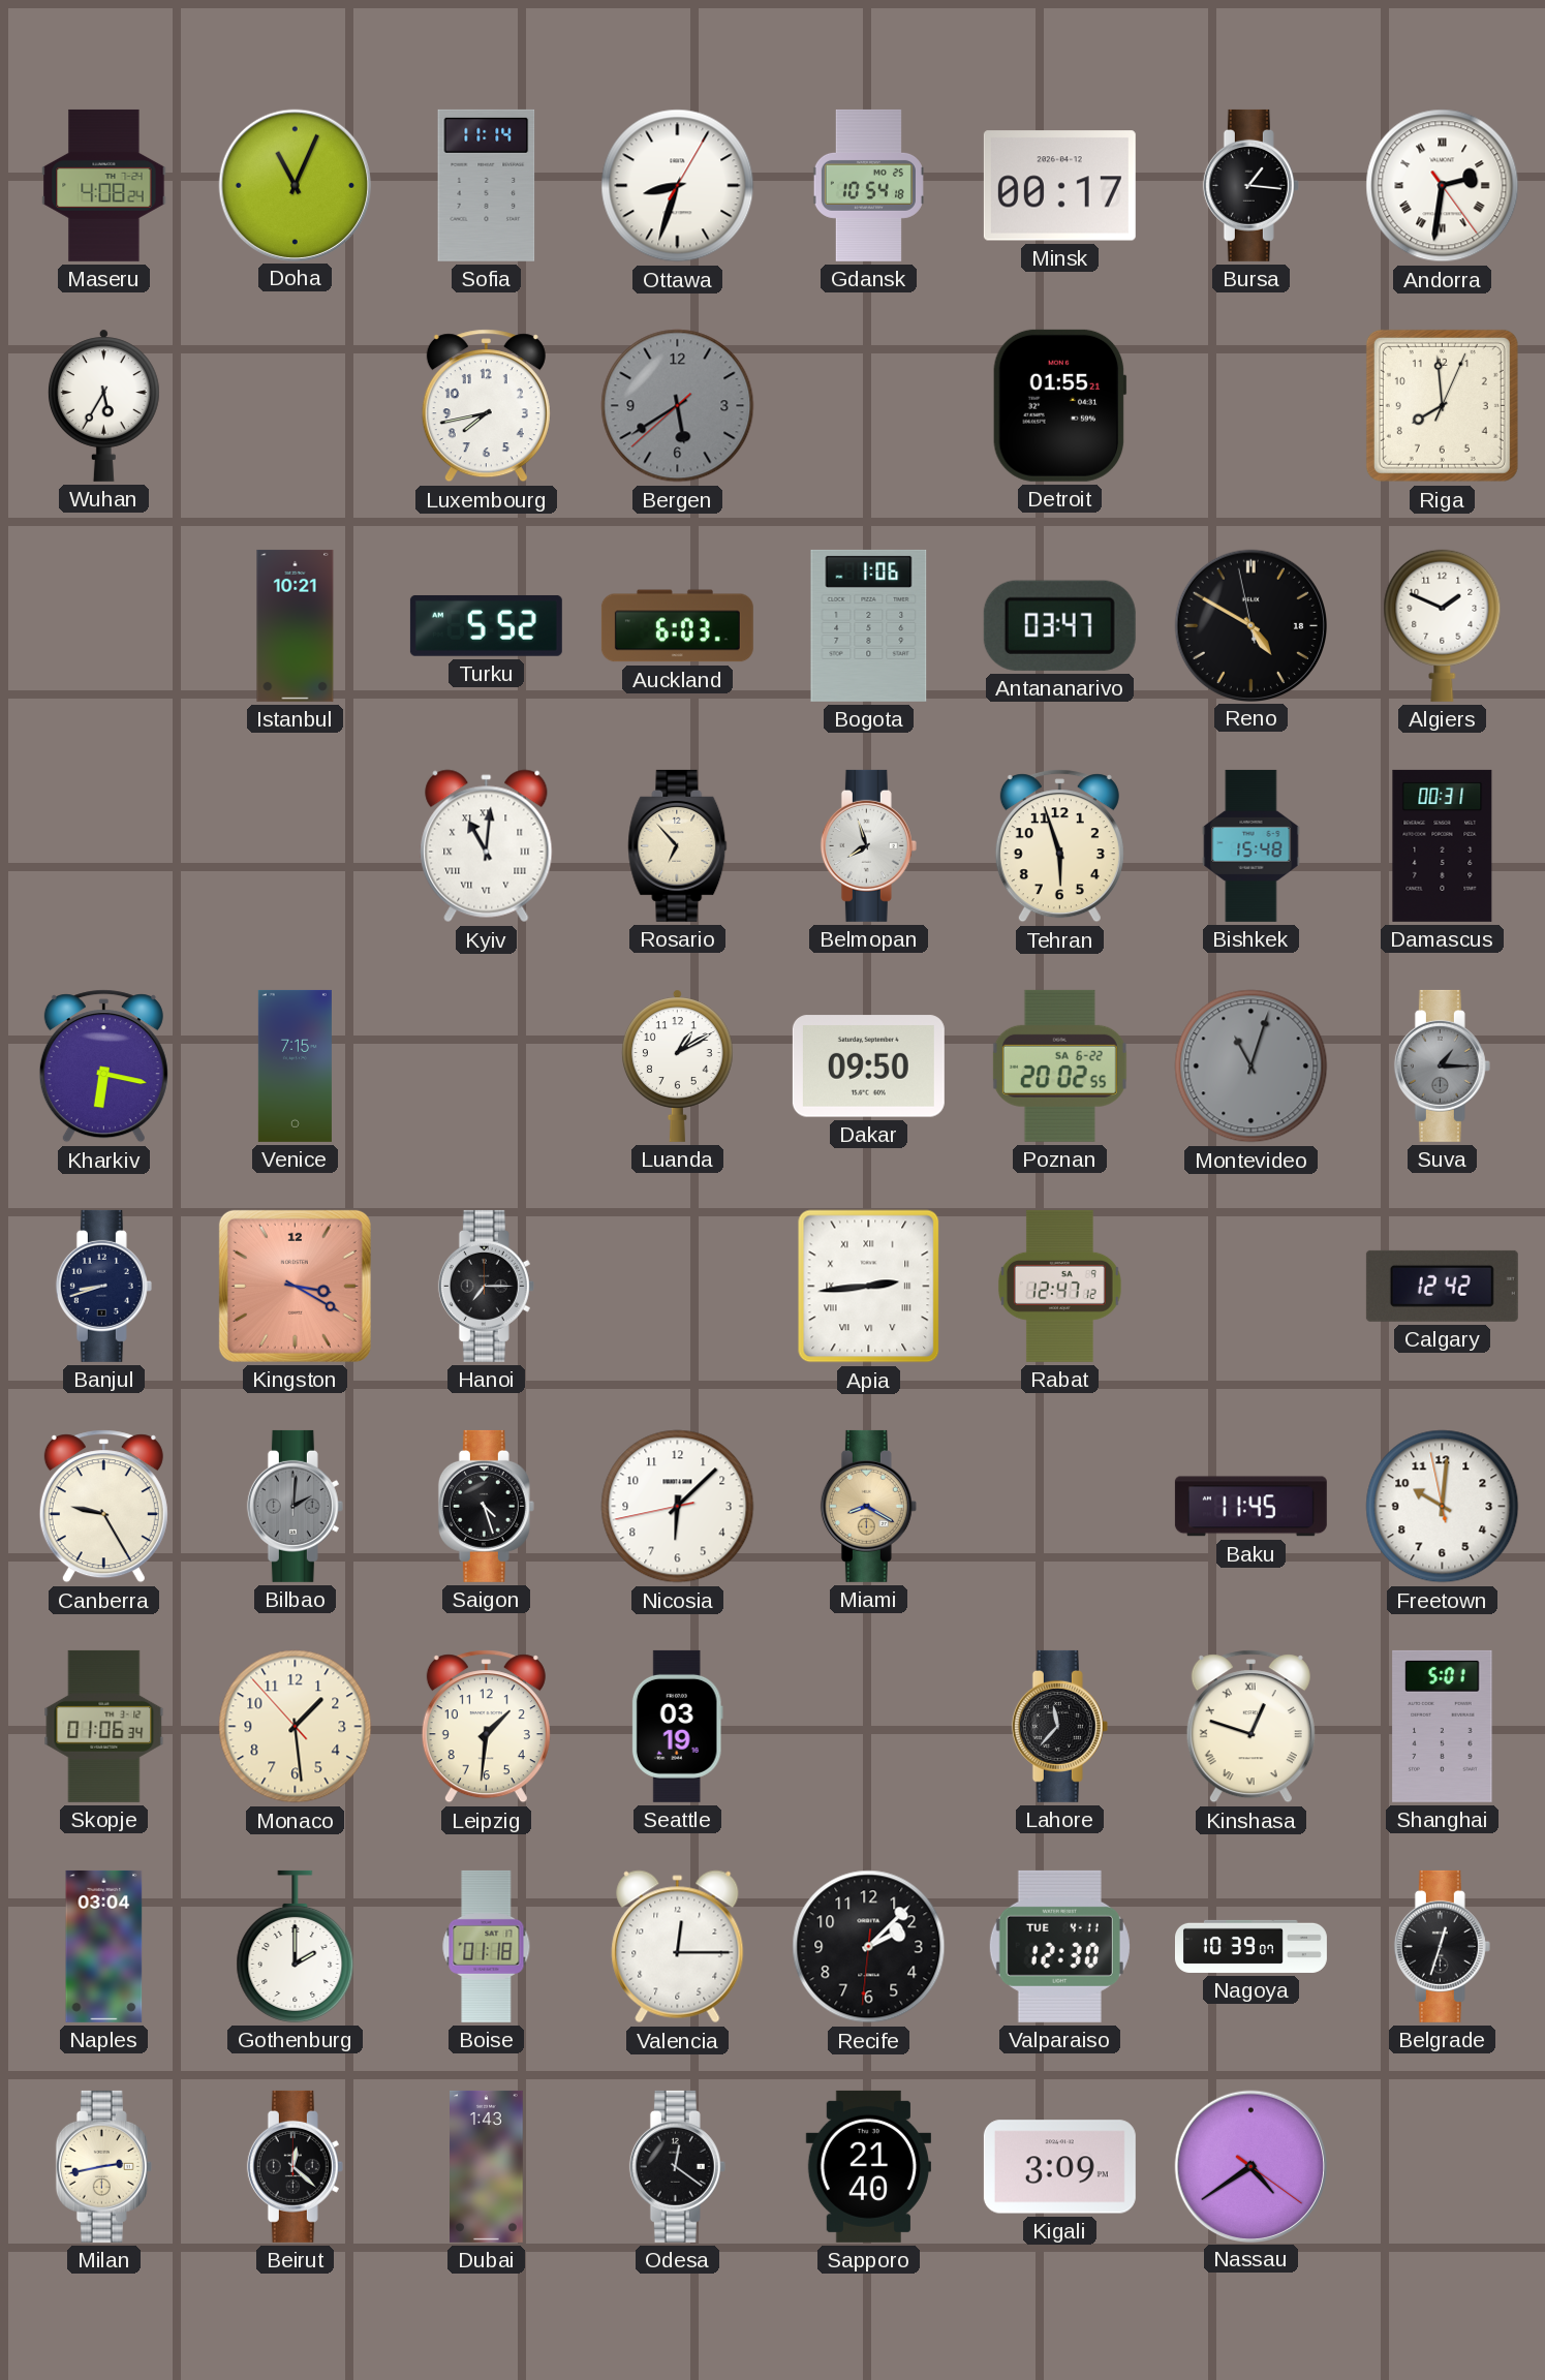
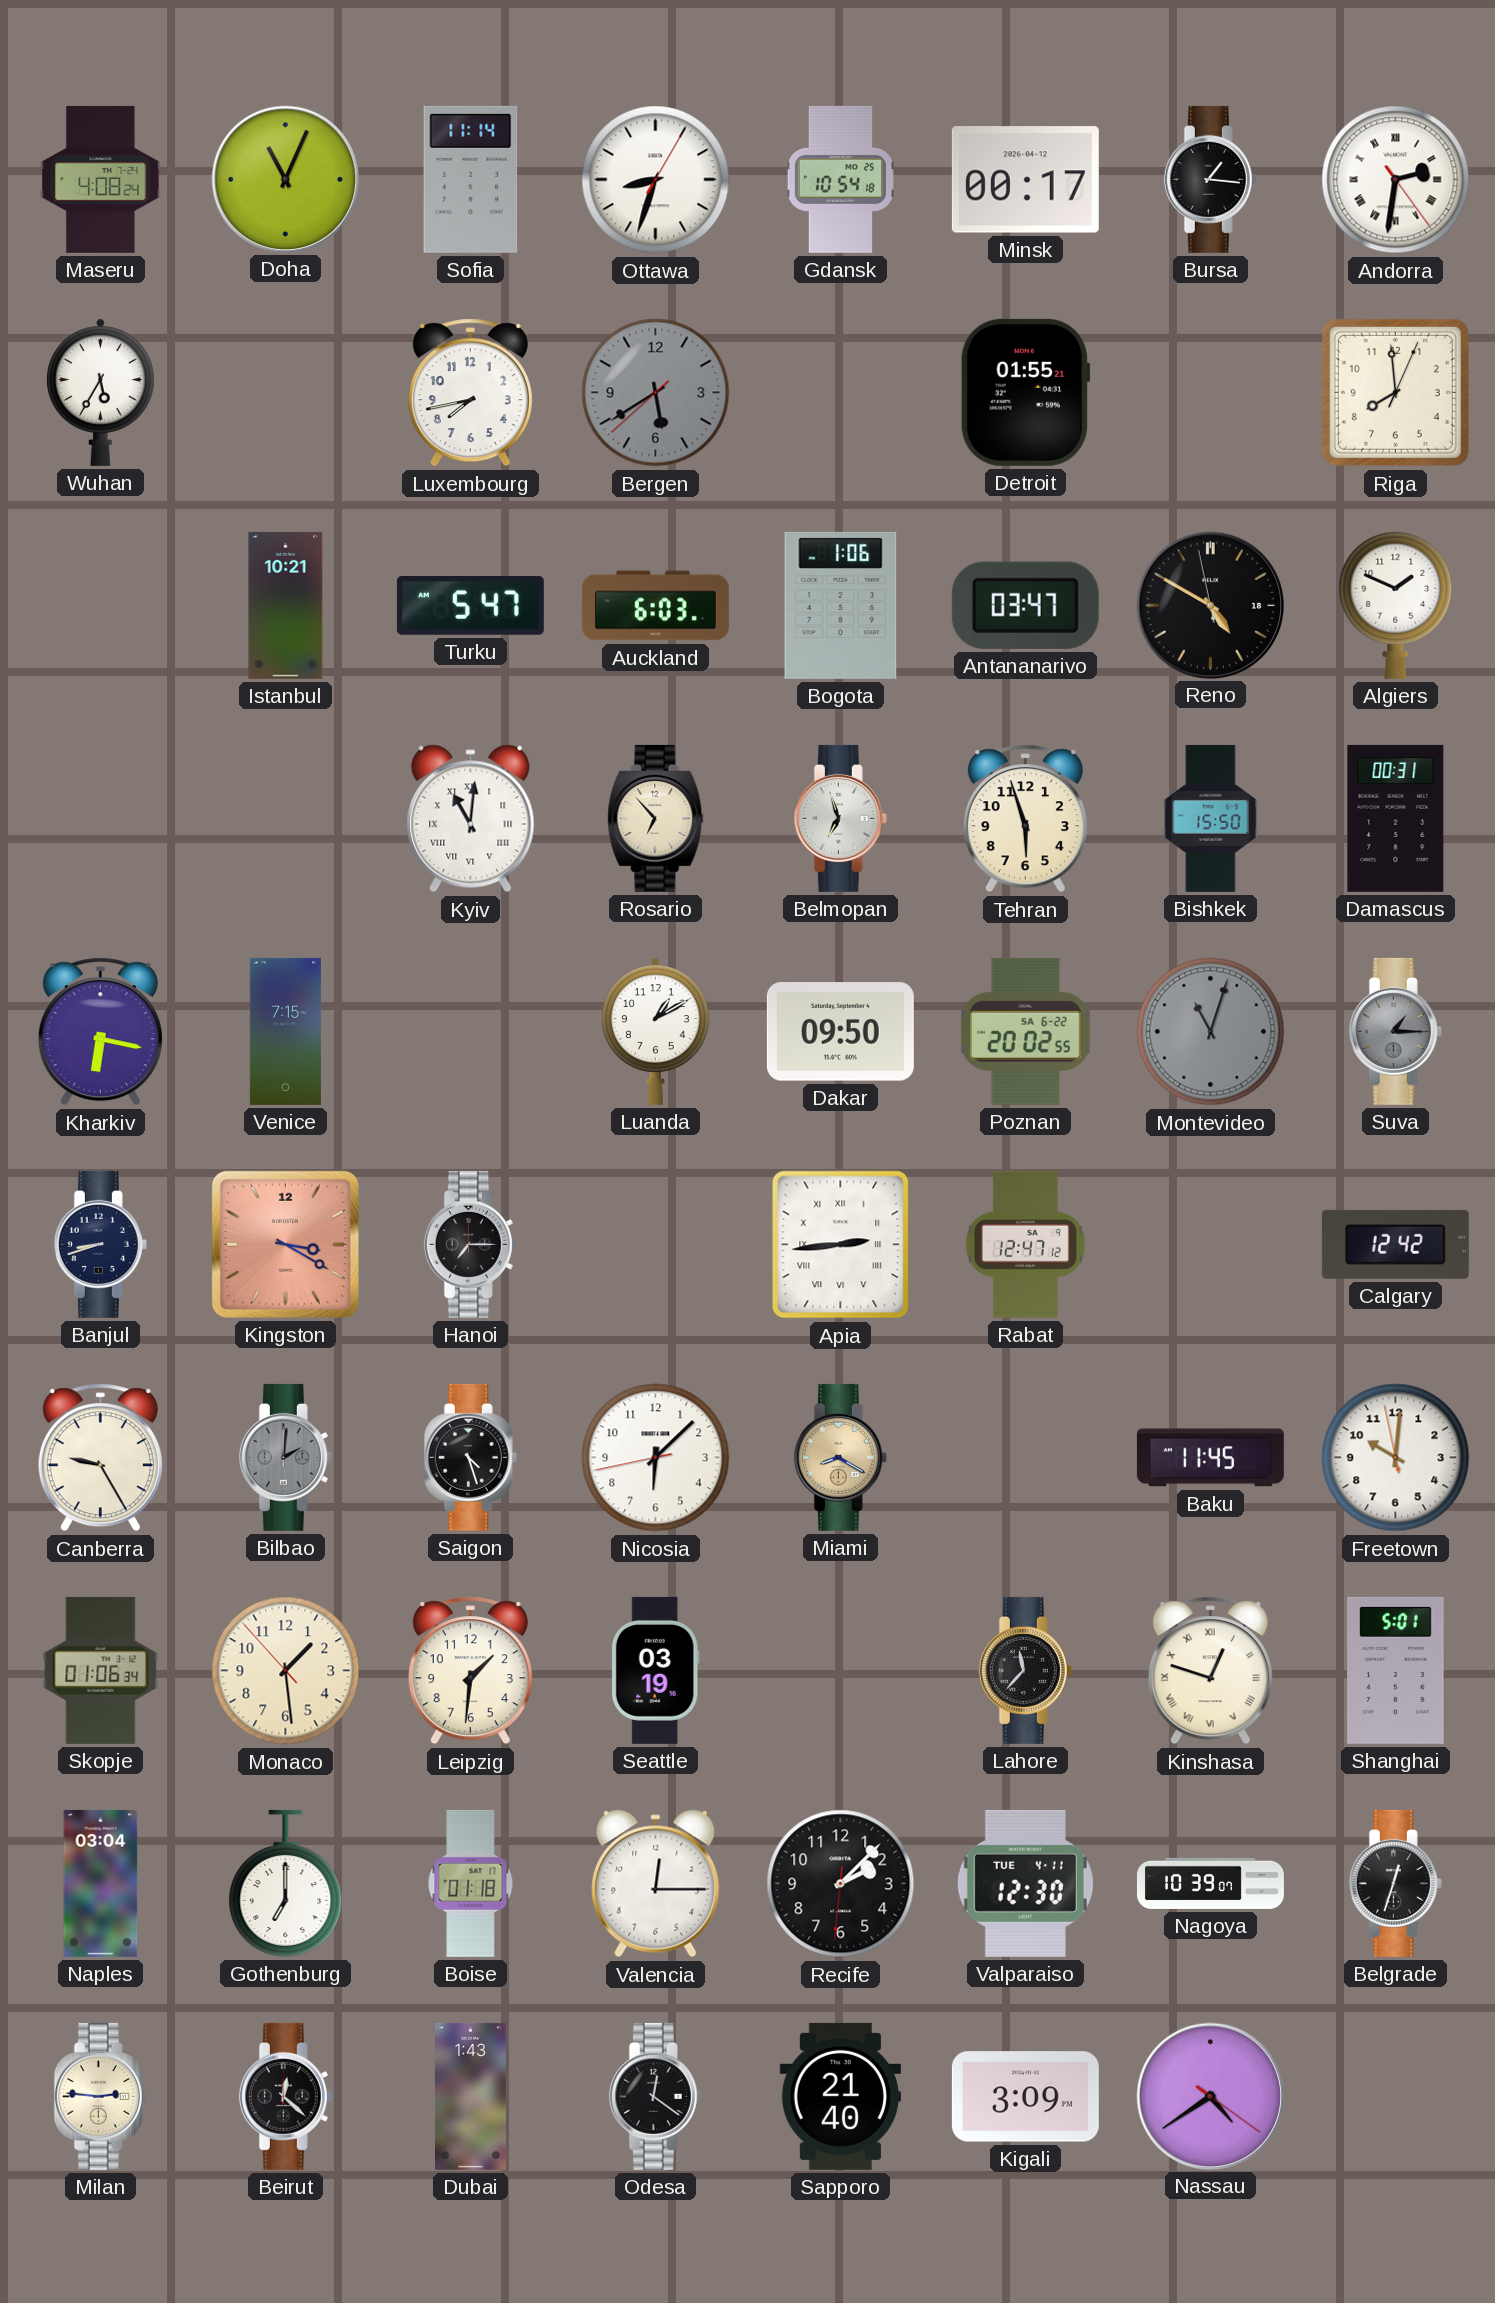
Turku: 5:52 -> 5:47 (470, 605)
Belmopan: 7:57 -> 6:57 (840, 818)
Bishkek: 15:48 -> 15:50 (1211, 818)
Gothenburg: 2:00 -> 7:00 (286, 1883)
Milan: 2:43 -> 2:46 (100, 2096)
